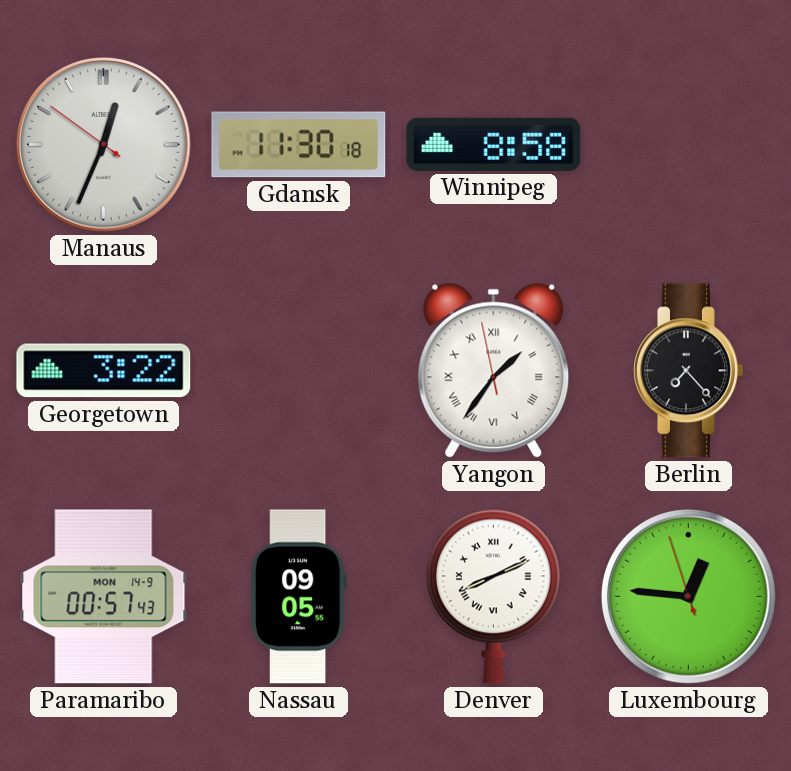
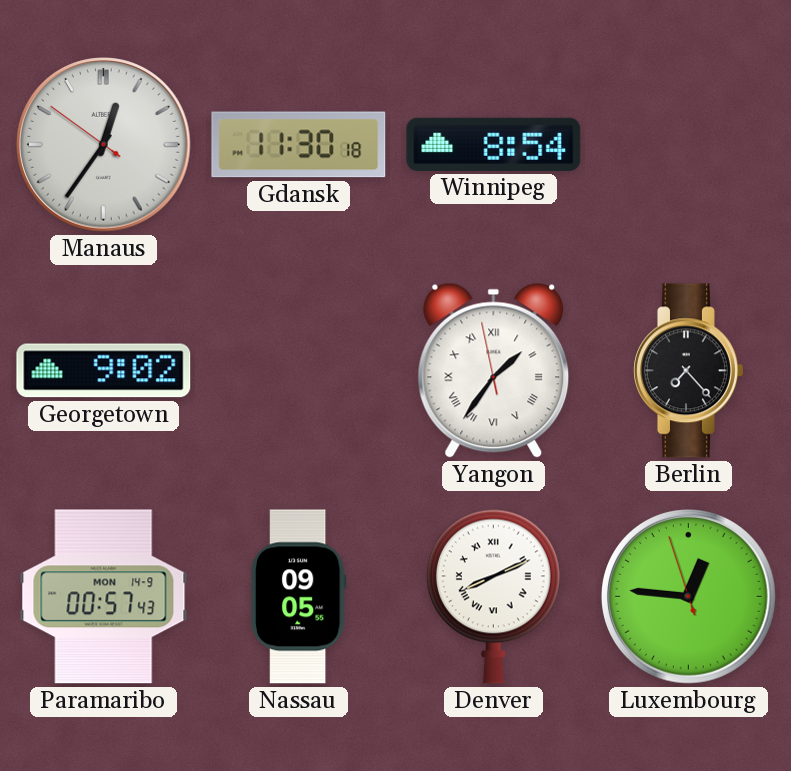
Manaus: 12:33 -> 12:35 (104, 145)
Winnipeg: 8:58 -> 8:54 (494, 144)
Georgetown: 3:22 -> 9:02 (104, 371)
